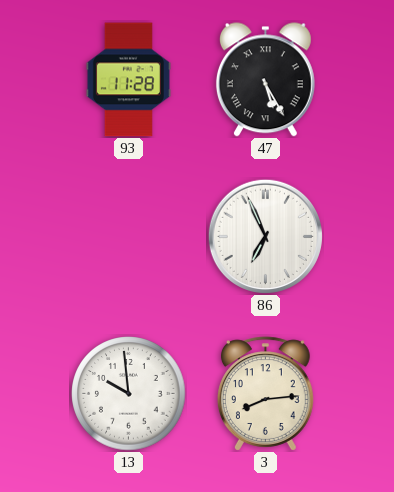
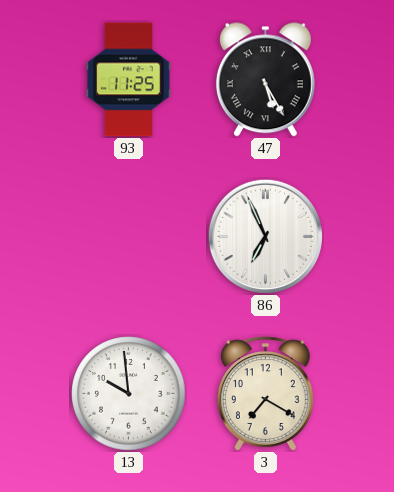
93: 11:28 -> 11:25 (128, 80)
3: 8:14 -> 7:20 (265, 394)
